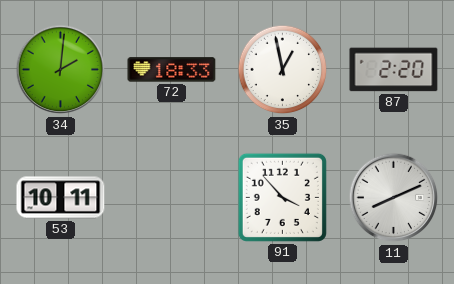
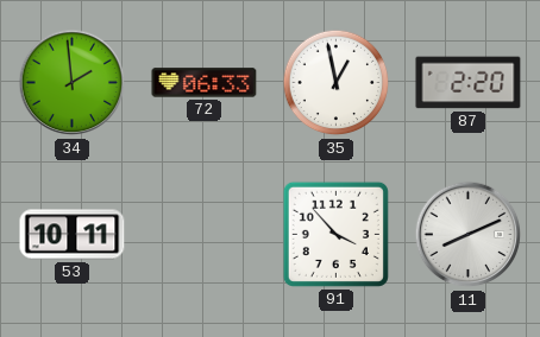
34: 2:01 -> 1:59 (73, 83)
72: 18:33 -> 06:33 (205, 83)
